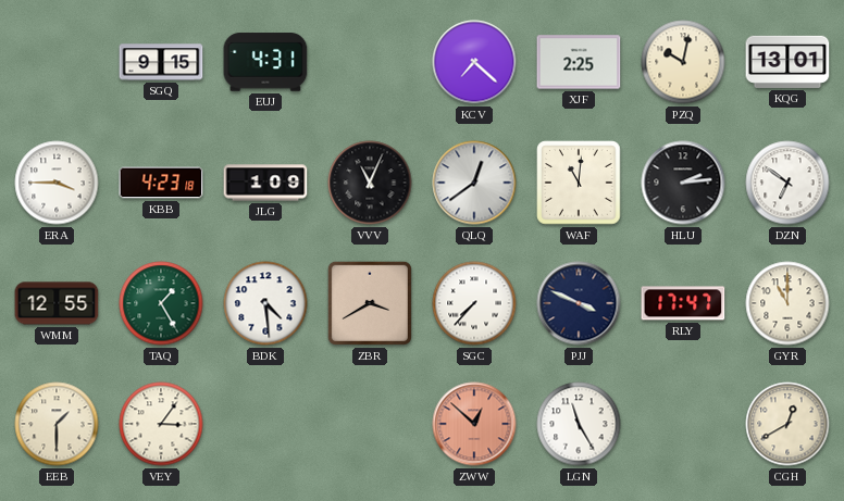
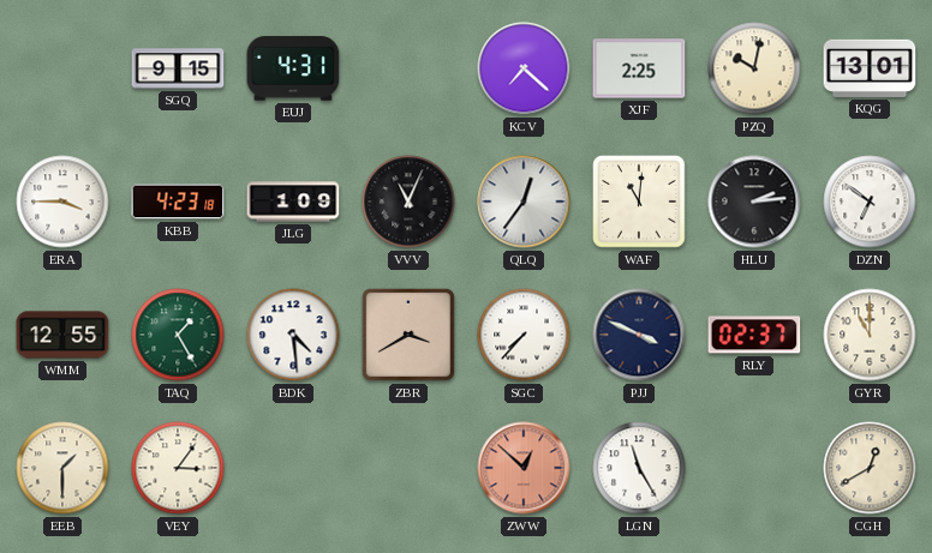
QLQ: 12:39 -> 12:36 (524, 202)
RLY: 17:47 -> 02:37 (754, 335)
